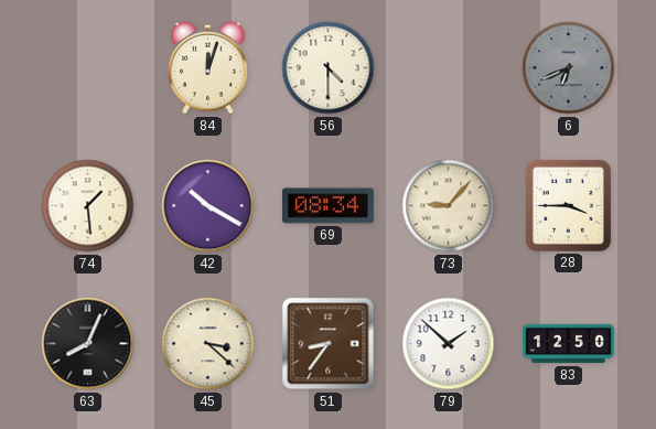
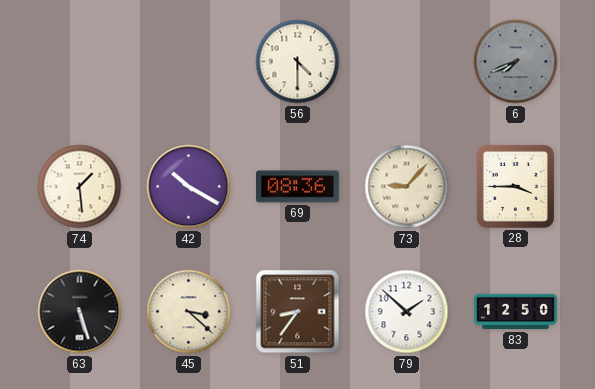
84: 12:03 -> none (208, 68)
6: 6:41 -> 7:41 (516, 62)
69: 08:34 -> 08:36 (297, 187)
63: 8:04 -> 5:27 (80, 312)
